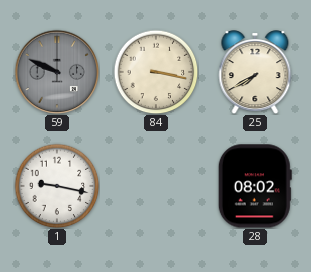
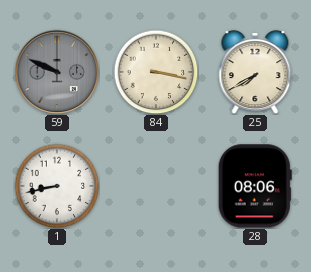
1: 9:17 -> 8:43 (57, 186)
28: 08:02 -> 08:06 (255, 186)
